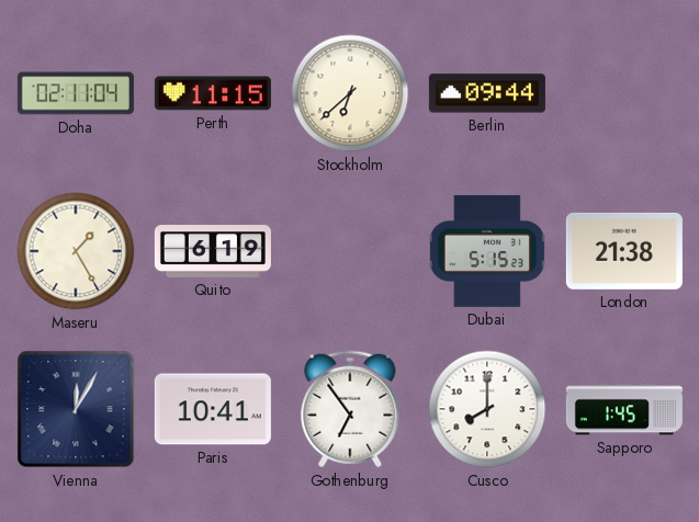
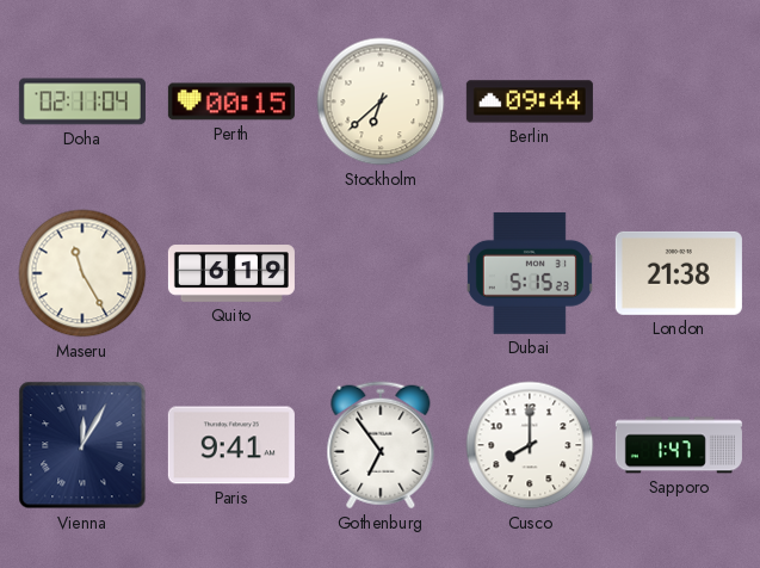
Perth: 11:15 -> 00:15 (231, 101)
Maseru: 1:25 -> 11:25 (82, 273)
Paris: 10:41 -> 9:41 (231, 445)
Sapporo: 1:45 -> 1:47 (679, 445)
